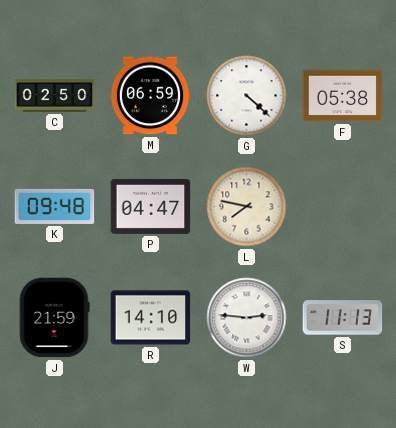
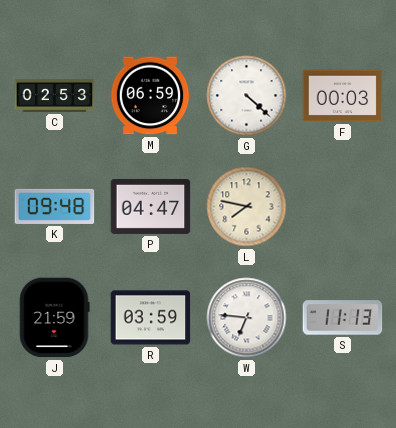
C: 02:50 -> 02:53 (55, 96)
F: 05:38 -> 00:03 (343, 96)
R: 14:10 -> 03:59 (151, 318)
W: 2:46 -> 6:46 (247, 318)
